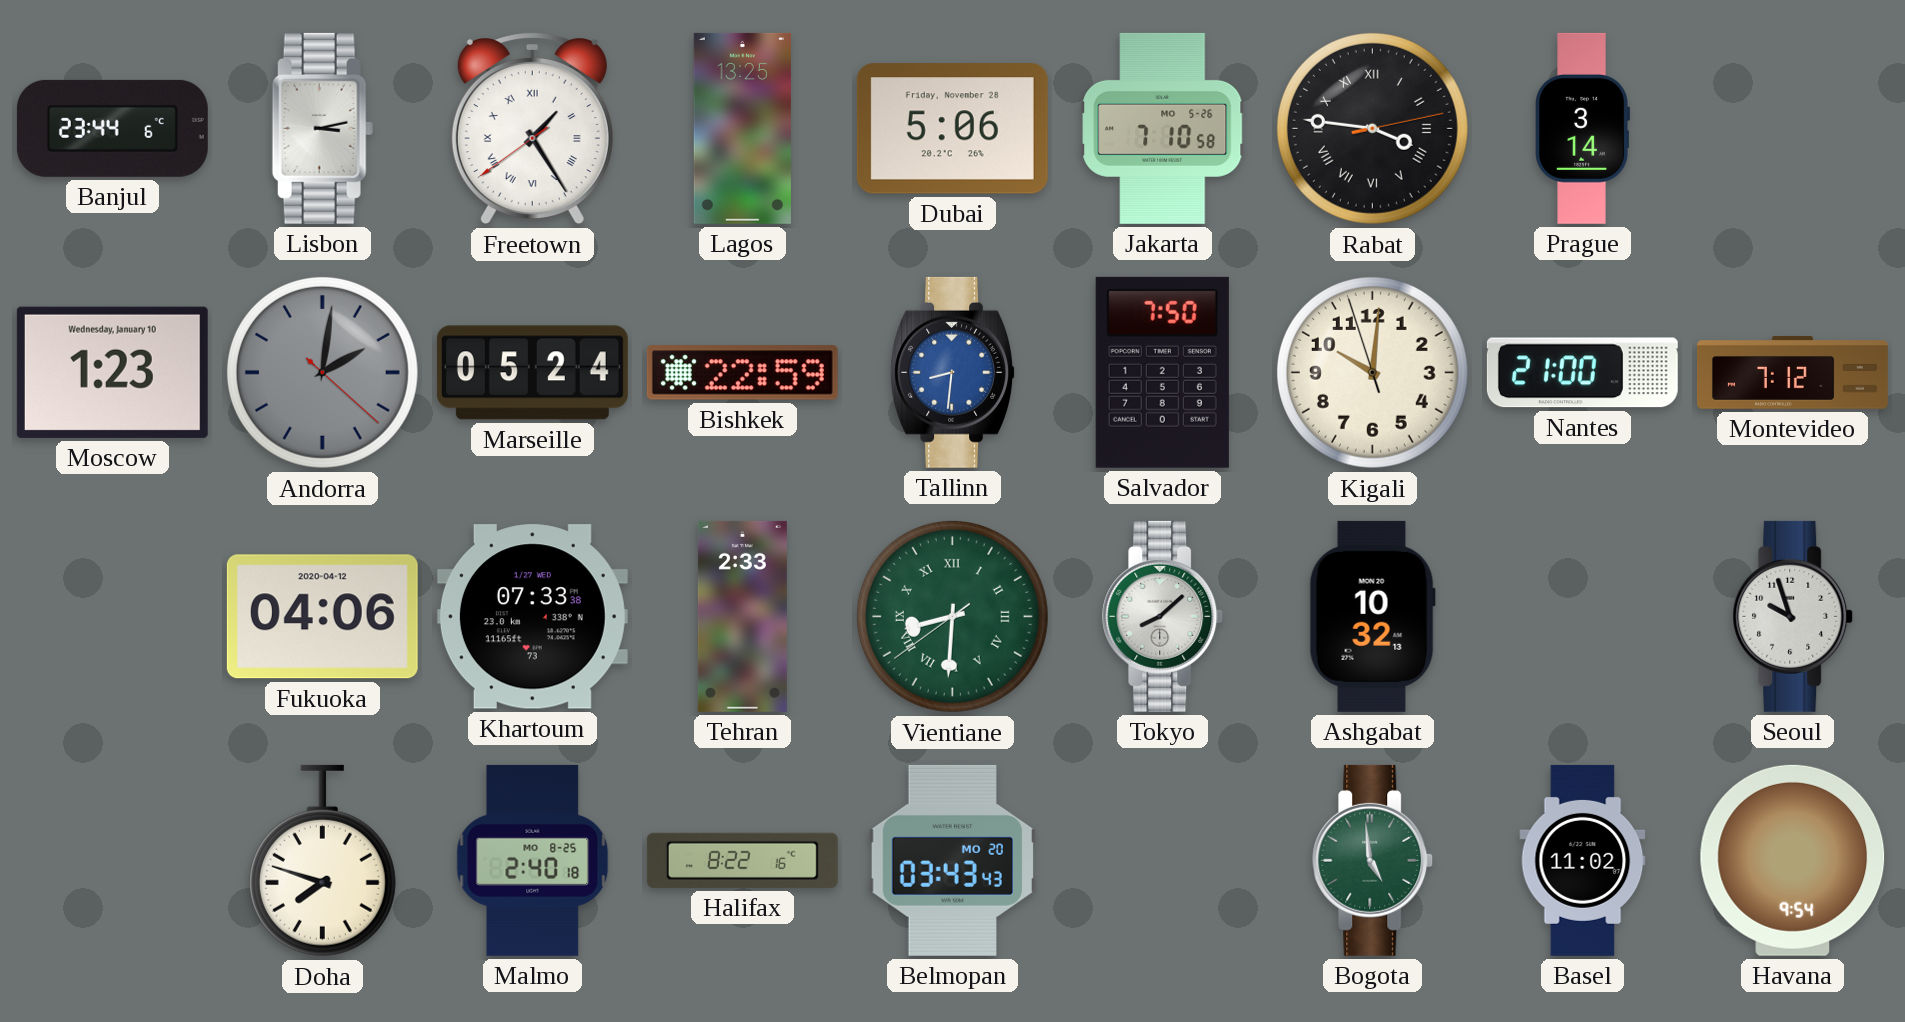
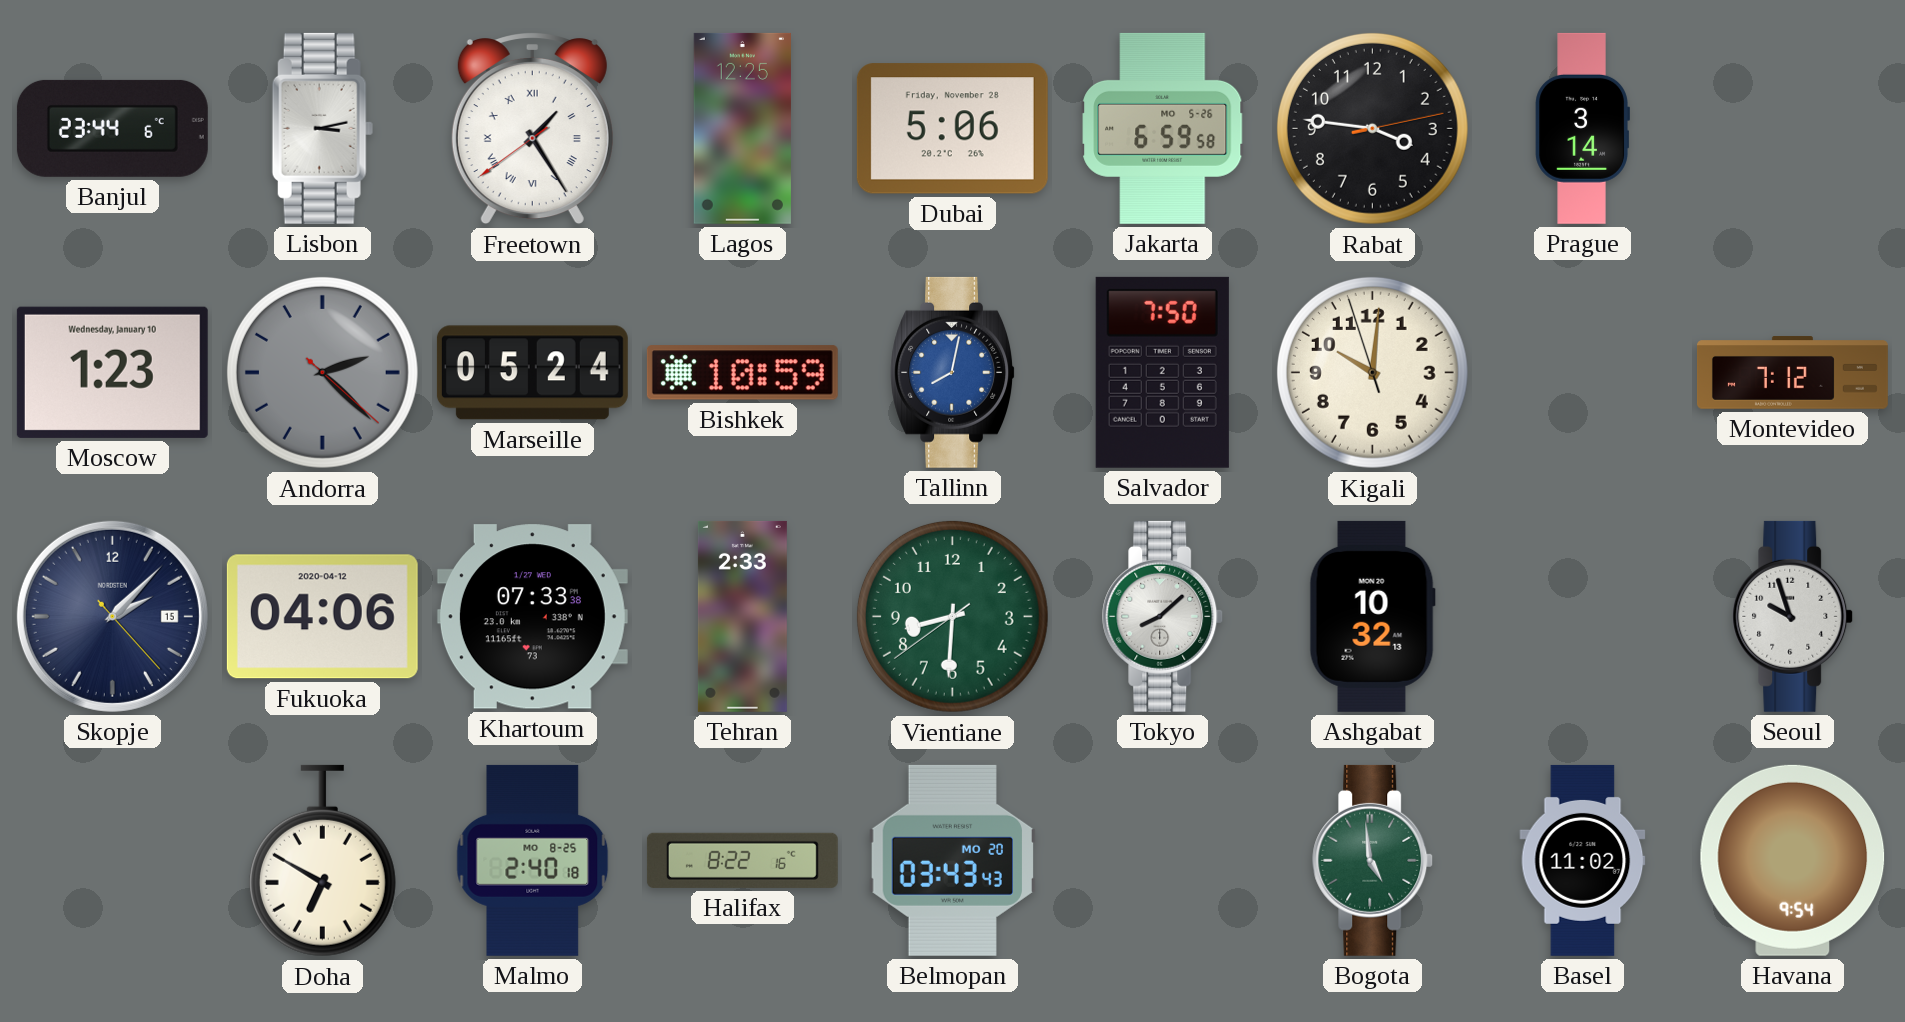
Lagos: 13:25 -> 12:25 (742, 128)
Jakarta: 7:10 -> 6:59 (1163, 128)
Rabat numerals: Roman -> Arabic (1372, 128)
Andorra: 2:01 -> 2:22 (322, 372)
Bishkek: 22:59 -> 10:59 (742, 373)
Tallinn: 8:31 -> 8:02 (952, 372)
Nantes: 21:00 -> none (1582, 373)
Skopje: none -> 2:07 (112, 616)
Vientiane numerals: Roman -> Arabic (952, 616)
Doha: 7:48 -> 6:50 (322, 861)
